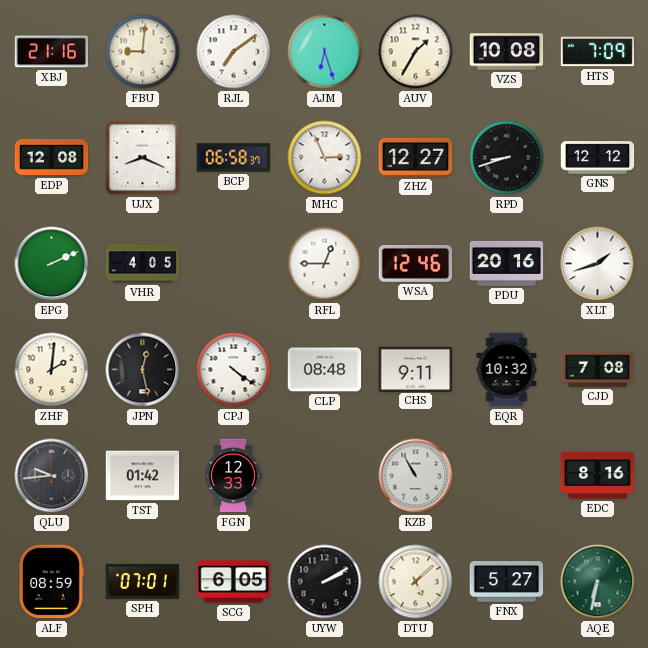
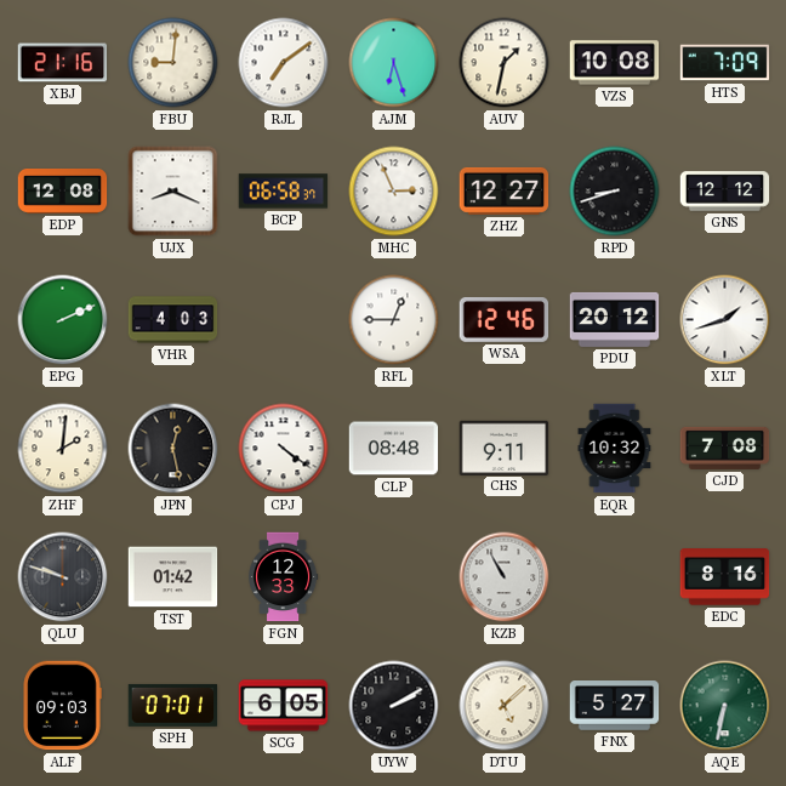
AUV: 1:35 -> 1:32 (505, 63)
VHR: 4:05 -> 4:03 (173, 320)
PDU: 20:16 -> 20:12 (615, 319)
QLU: 9:44 -> 9:48 (63, 577)
ALF: 08:59 -> 09:03 (62, 706)
